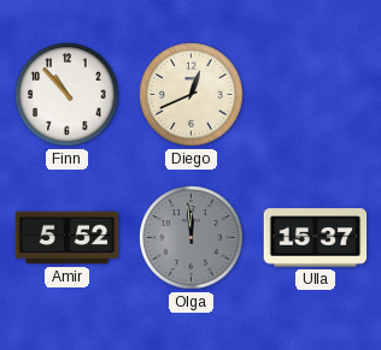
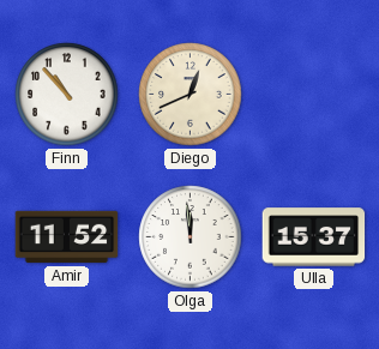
Amir: 5:52 -> 11:52 (67, 237)
Olga dial: grey -> white (191, 237)
